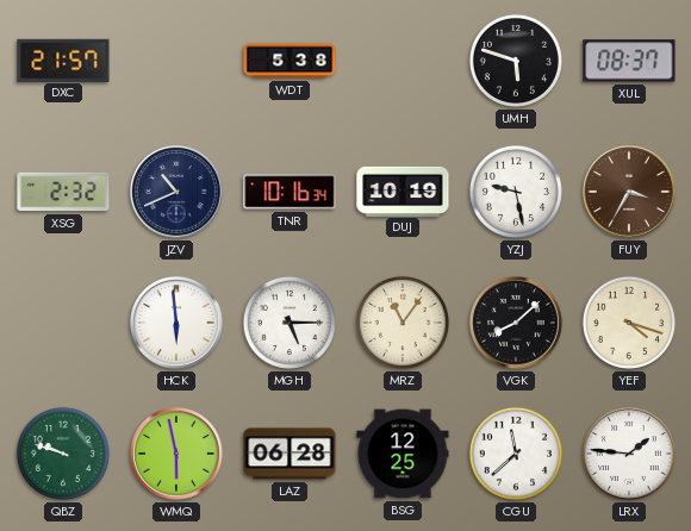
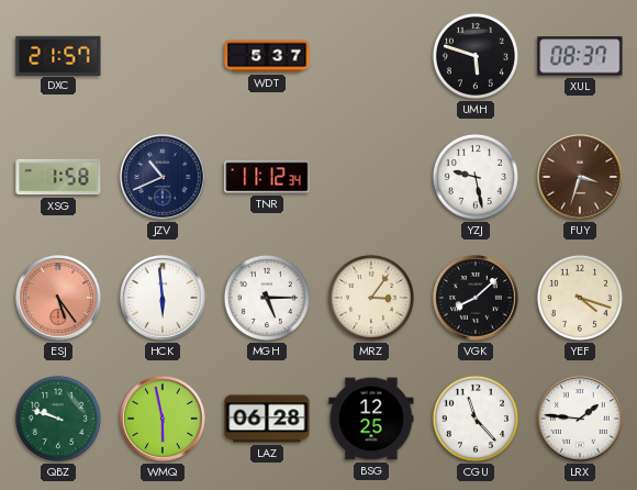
WDT: 5:38 -> 5:37 (267, 56)
XSG: 2:32 -> 1:58 (58, 177)
TNR: 10:16 -> 11:12 (267, 177)
DUJ: 10:19 -> none (403, 190)
FUY: 3:35 -> 3:33 (580, 177)
ESJ: none -> 5:24 (58, 298)
MRZ: 11:06 -> 3:06 (371, 298)
CGU: 11:38 -> 11:23 (476, 419)
